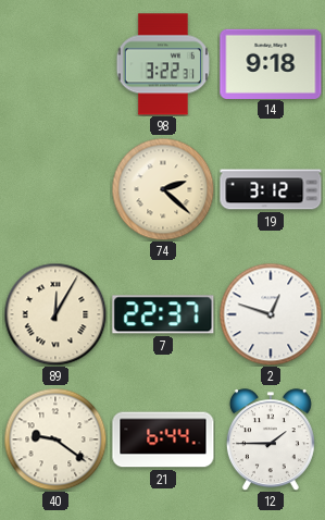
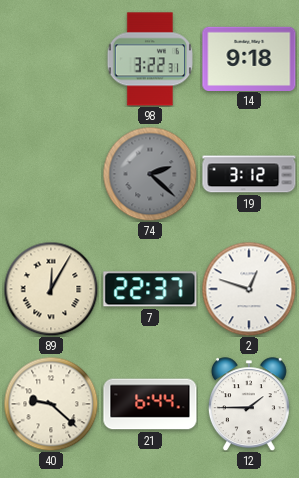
74 dial: cream -> grey (150, 174)
40: 9:21 -> 9:22 (51, 404)
